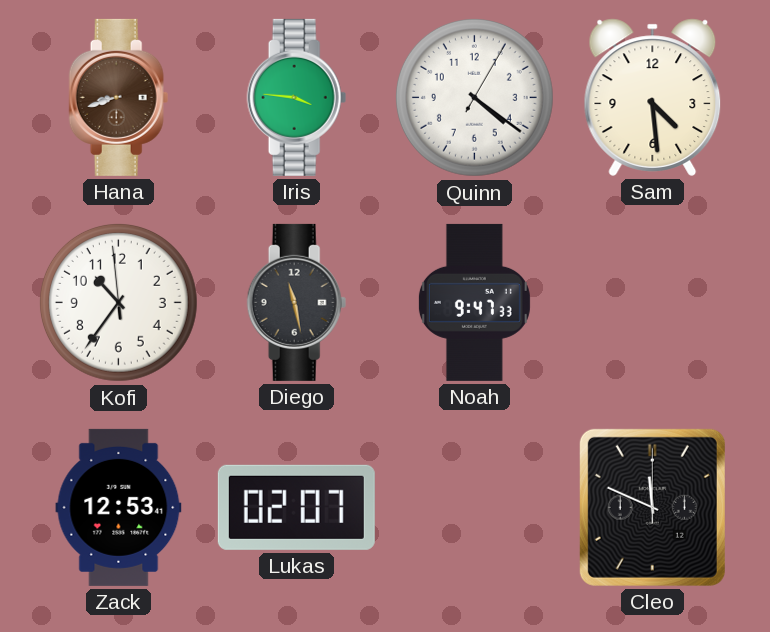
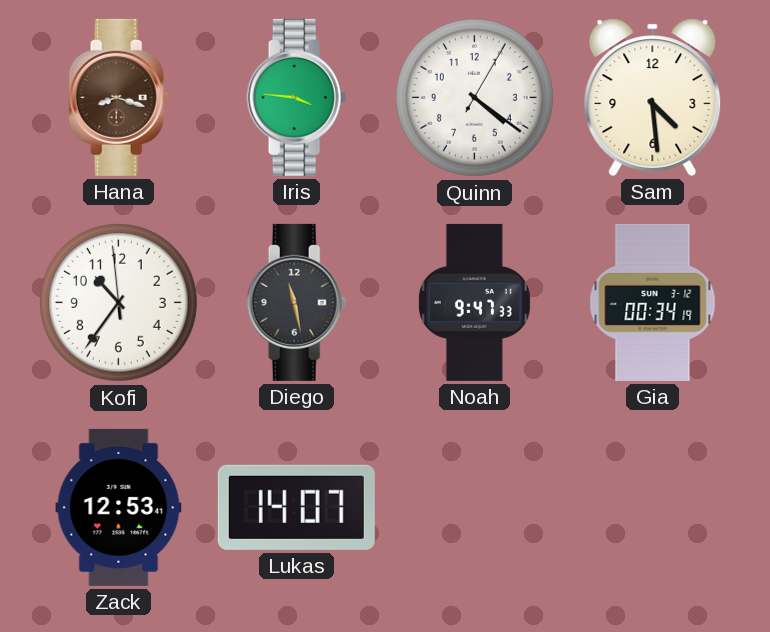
Hana: 8:42 -> 8:18 (119, 97)
Gia: none -> 00:34 (653, 302)
Lukas: 02:07 -> 14:07 (296, 507)
Cleo: 11:49 -> none (652, 507)
